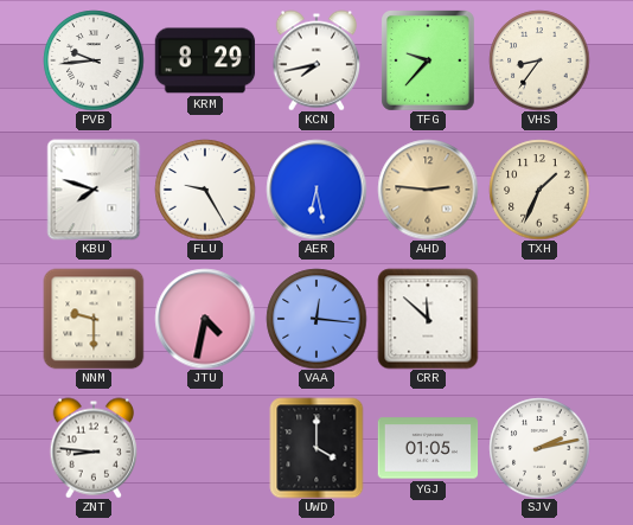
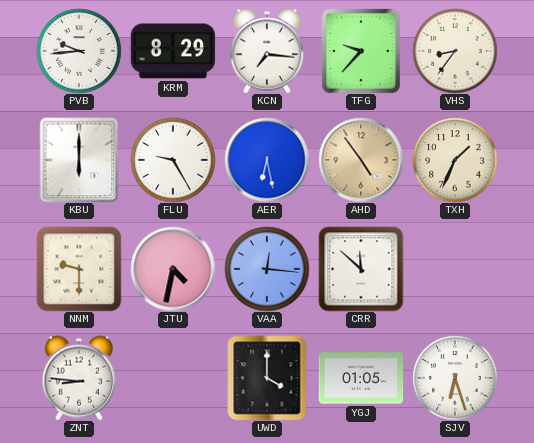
KCN: 7:43 -> 7:16 (266, 51)
KBU: 7:48 -> 6:00 (79, 160)
AHD: 2:46 -> 4:54 (361, 160)
SJV: 2:13 -> 6:27 (455, 378)
